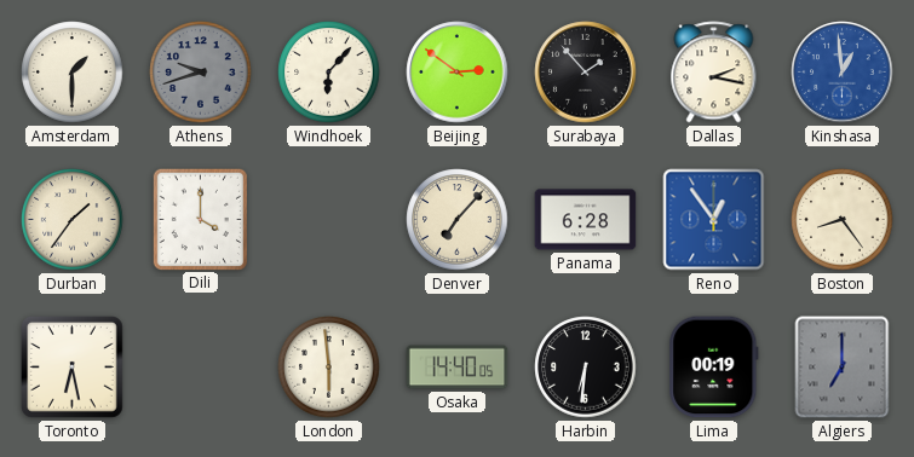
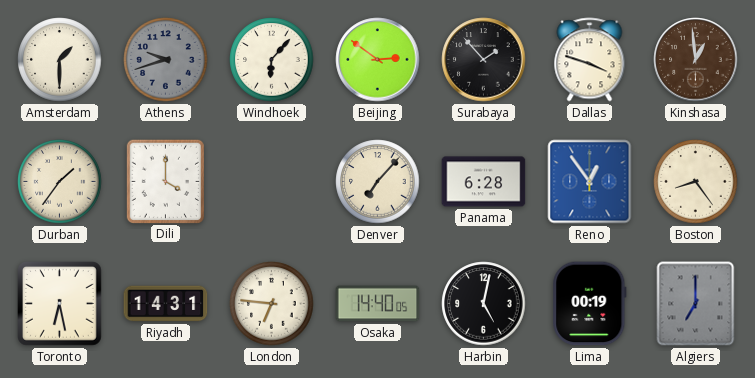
Dallas: 2:17 -> 3:48 (590, 60)
Kinshasa dial: blue -> brown (696, 60)
Riyadh: none -> 14:31 (166, 304)
London: 5:59 -> 6:46 (272, 304)
Harbin: 6:31 -> 5:02 (484, 304)
